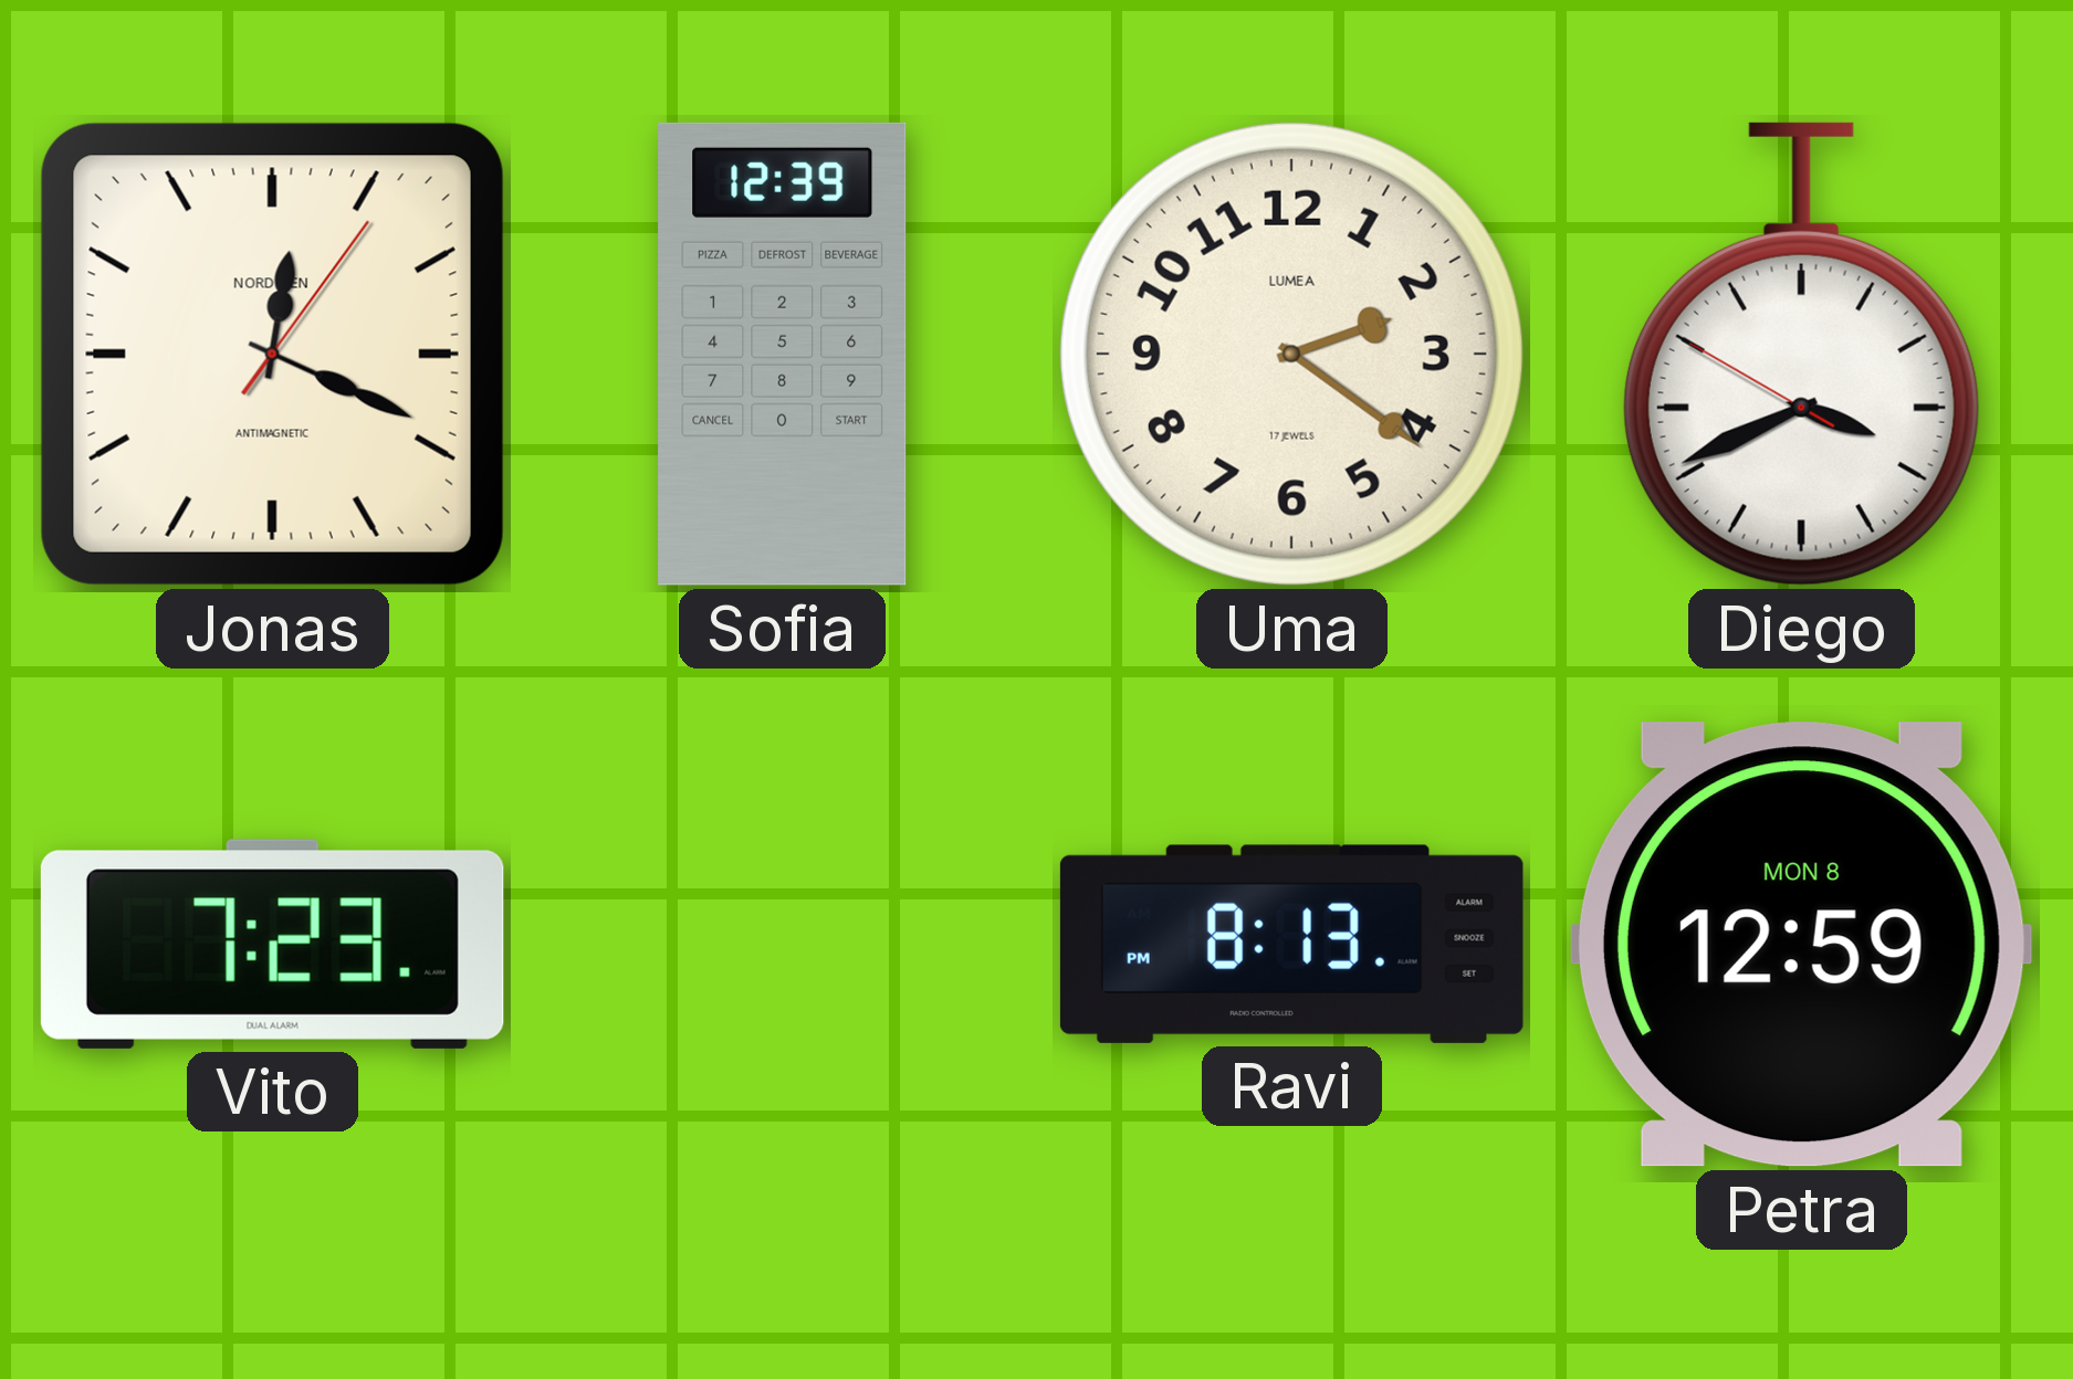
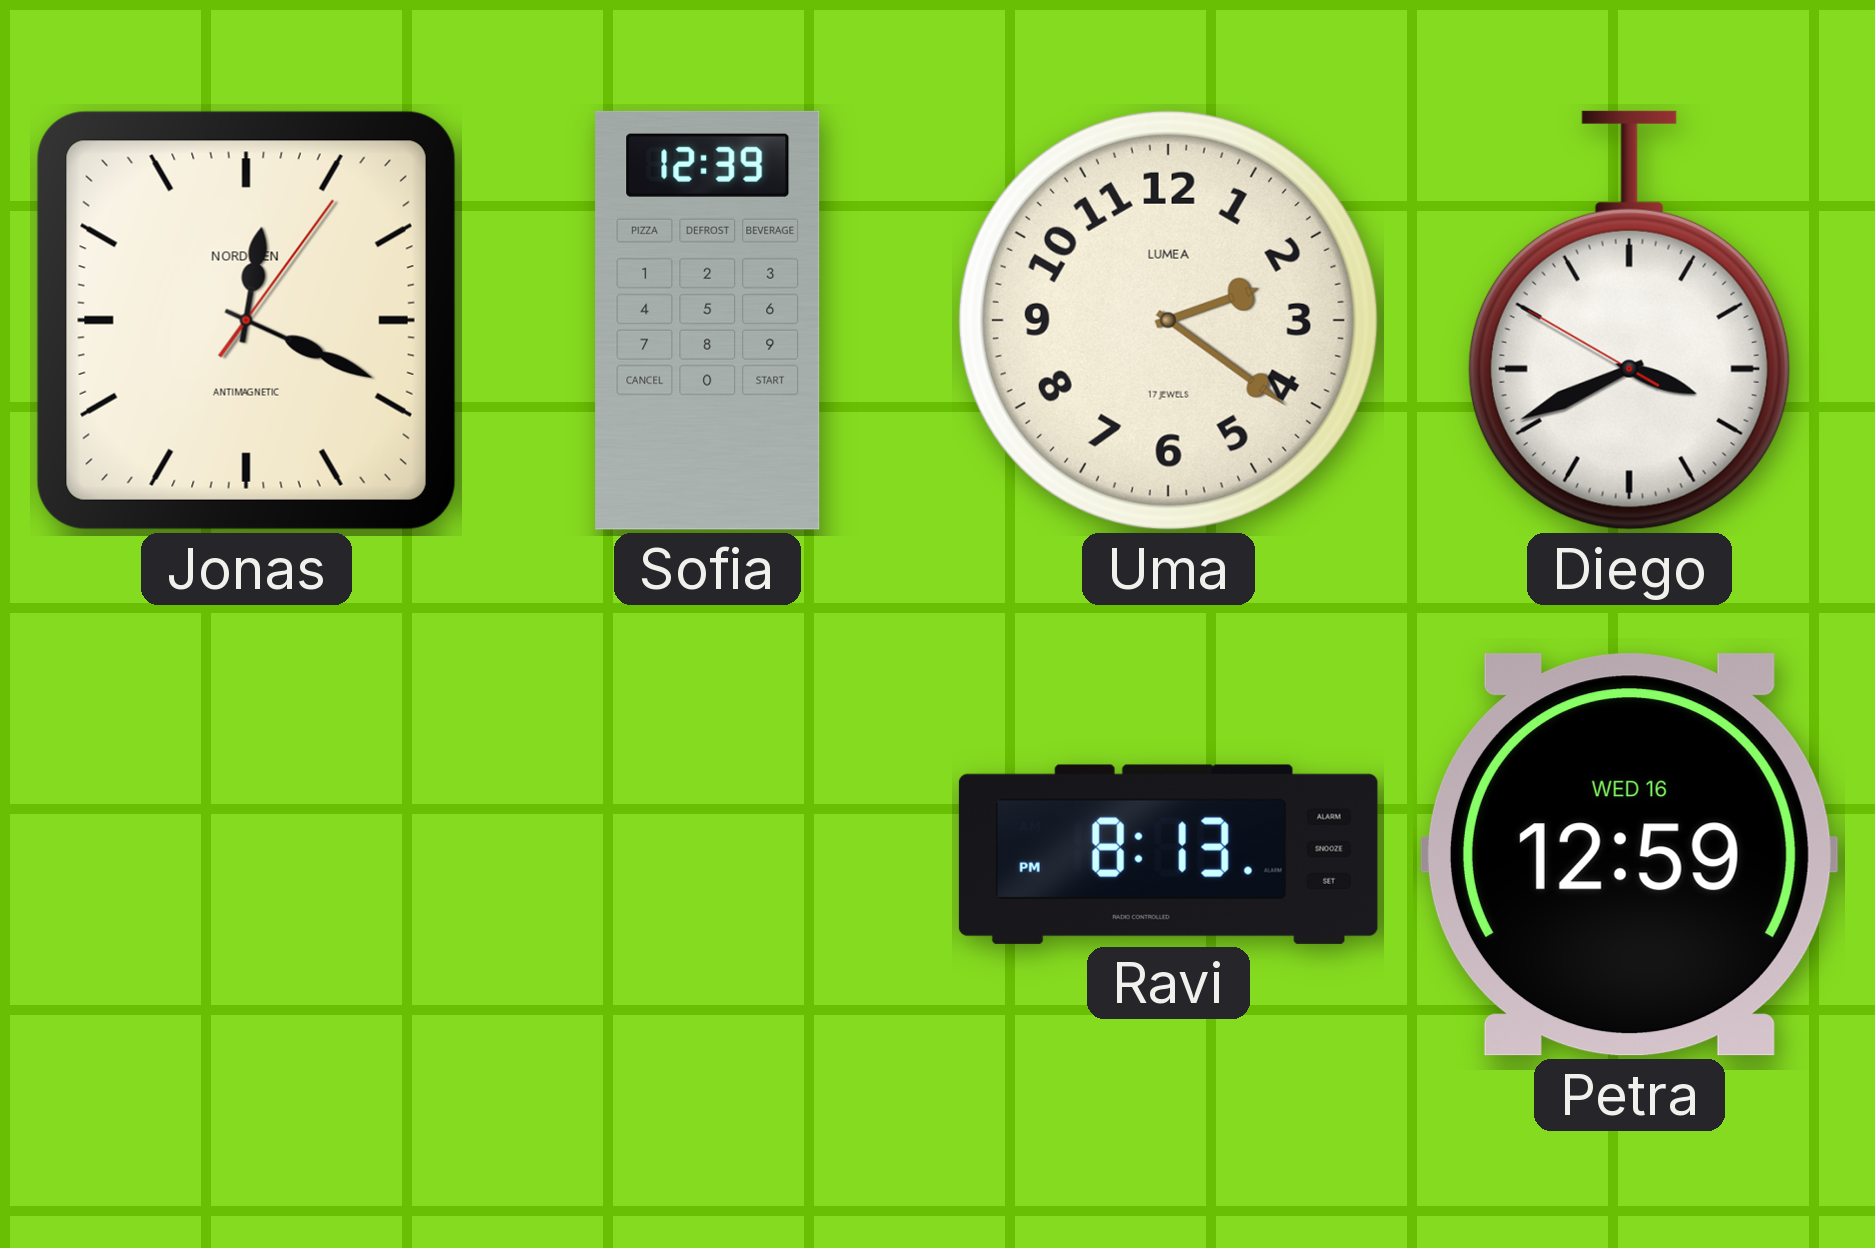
Vito: 7:23 -> none (272, 944)
Petra date: MON 8 -> WED 16 (1629, 855)
